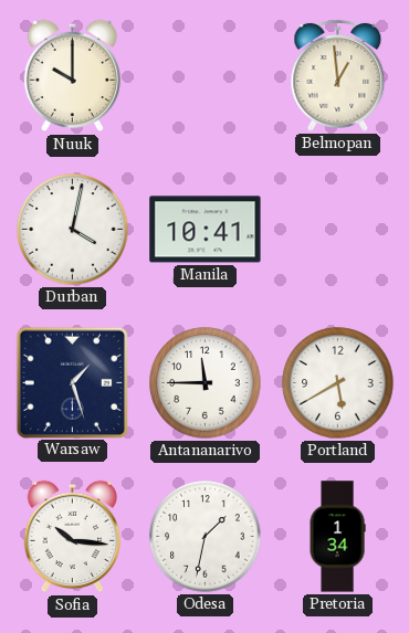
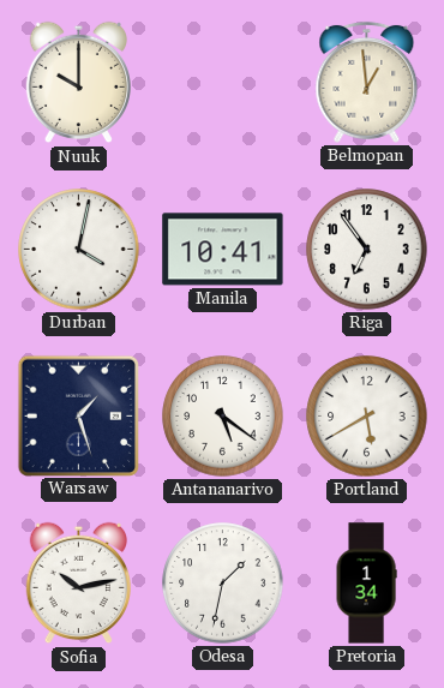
Riga: none -> 6:54 (367, 250)
Antananarivo: 11:45 -> 5:21 (223, 417)
Sofia: 10:16 -> 10:13 (78, 584)
